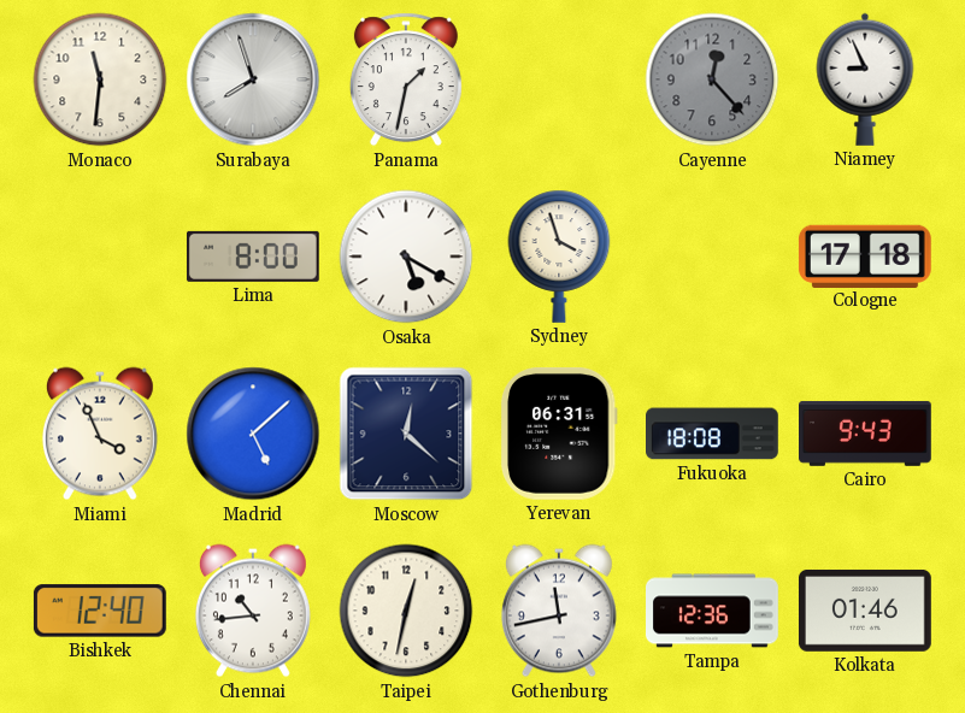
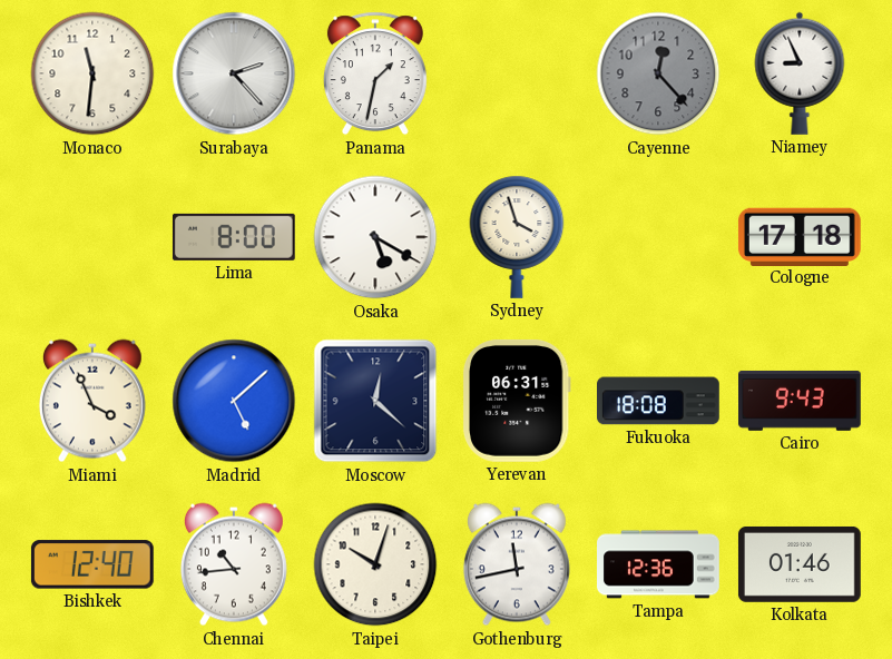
Surabaya: 7:57 -> 2:23 (234, 73)
Taipei: 12:32 -> 10:03 (375, 564)
